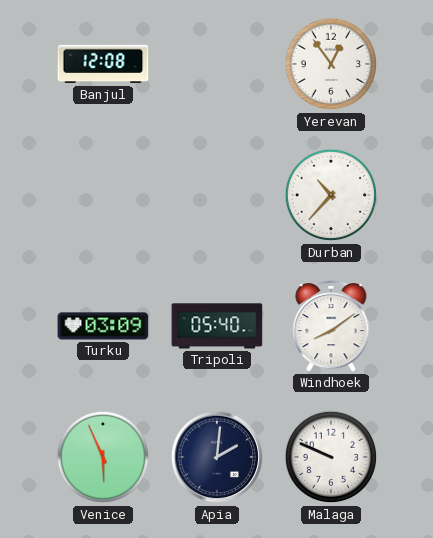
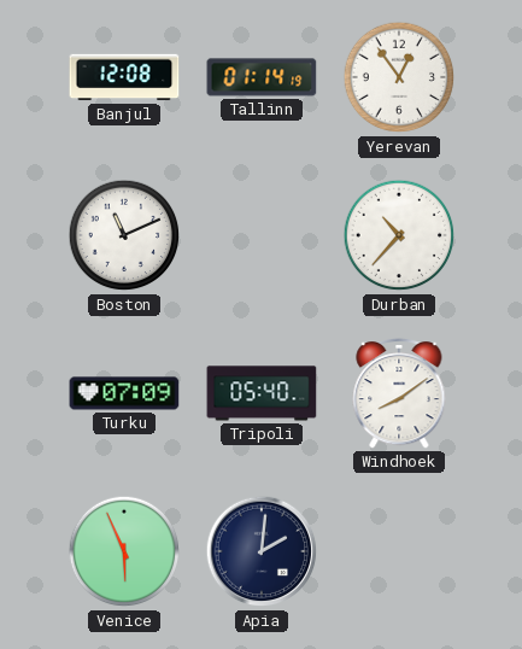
Tallinn: none -> 01:14 (262, 77)
Boston: none -> 11:11 (124, 235)
Turku: 03:09 -> 07:09 (124, 393)
Malaga: 9:49 -> none (331, 457)
